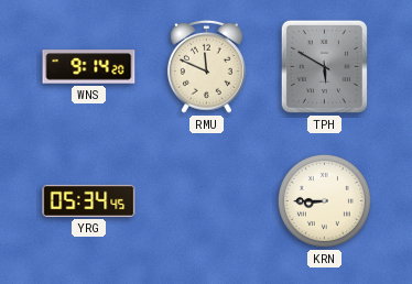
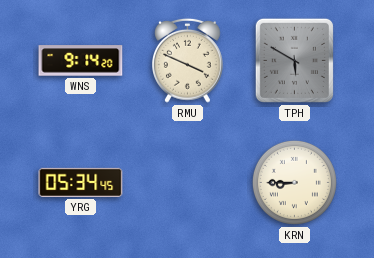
RMU: 11:49 -> 3:49 (188, 60)
